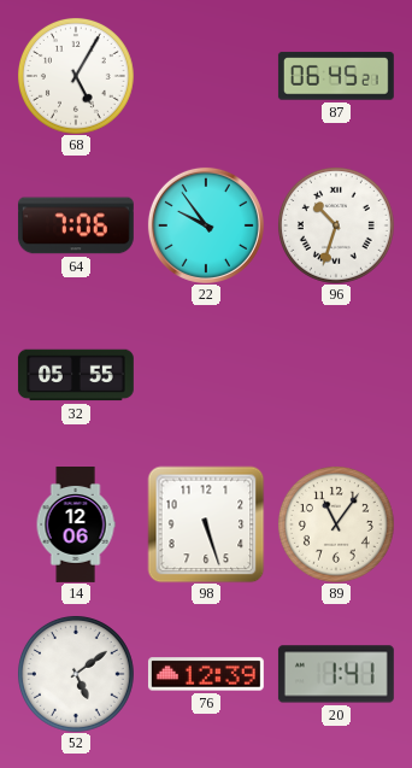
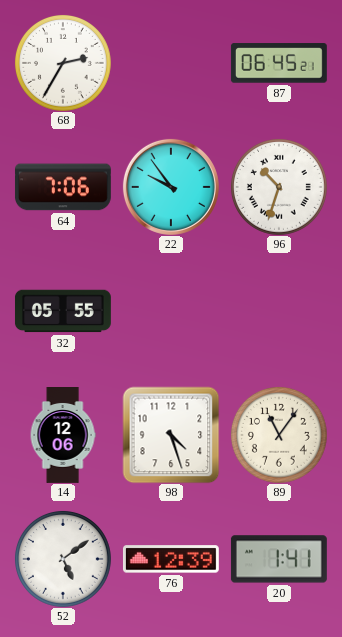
68: 5:05 -> 2:35 (63, 63)
98: 5:27 -> 4:27 (171, 435)
